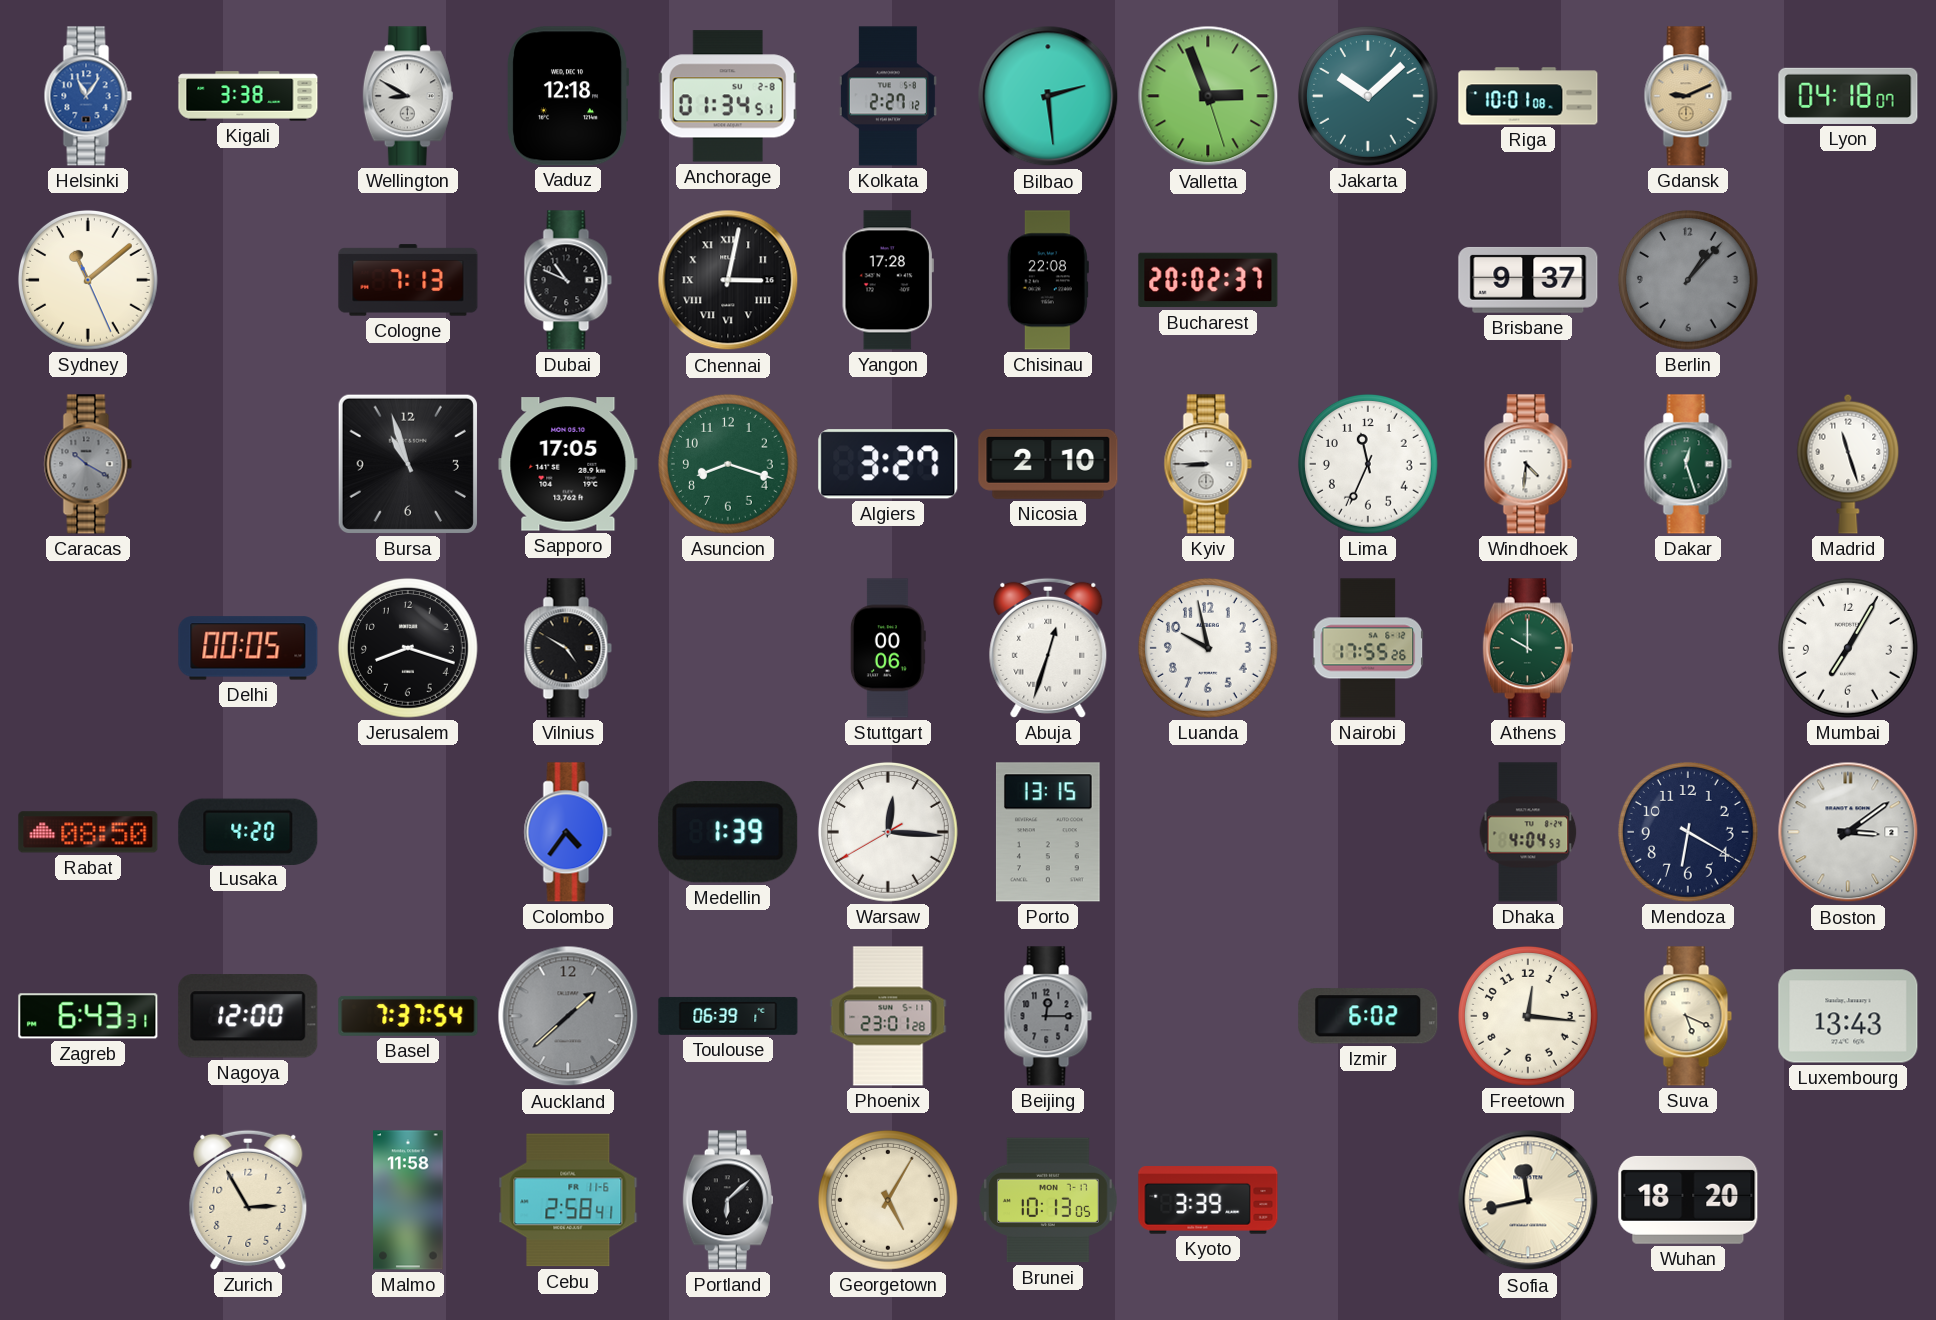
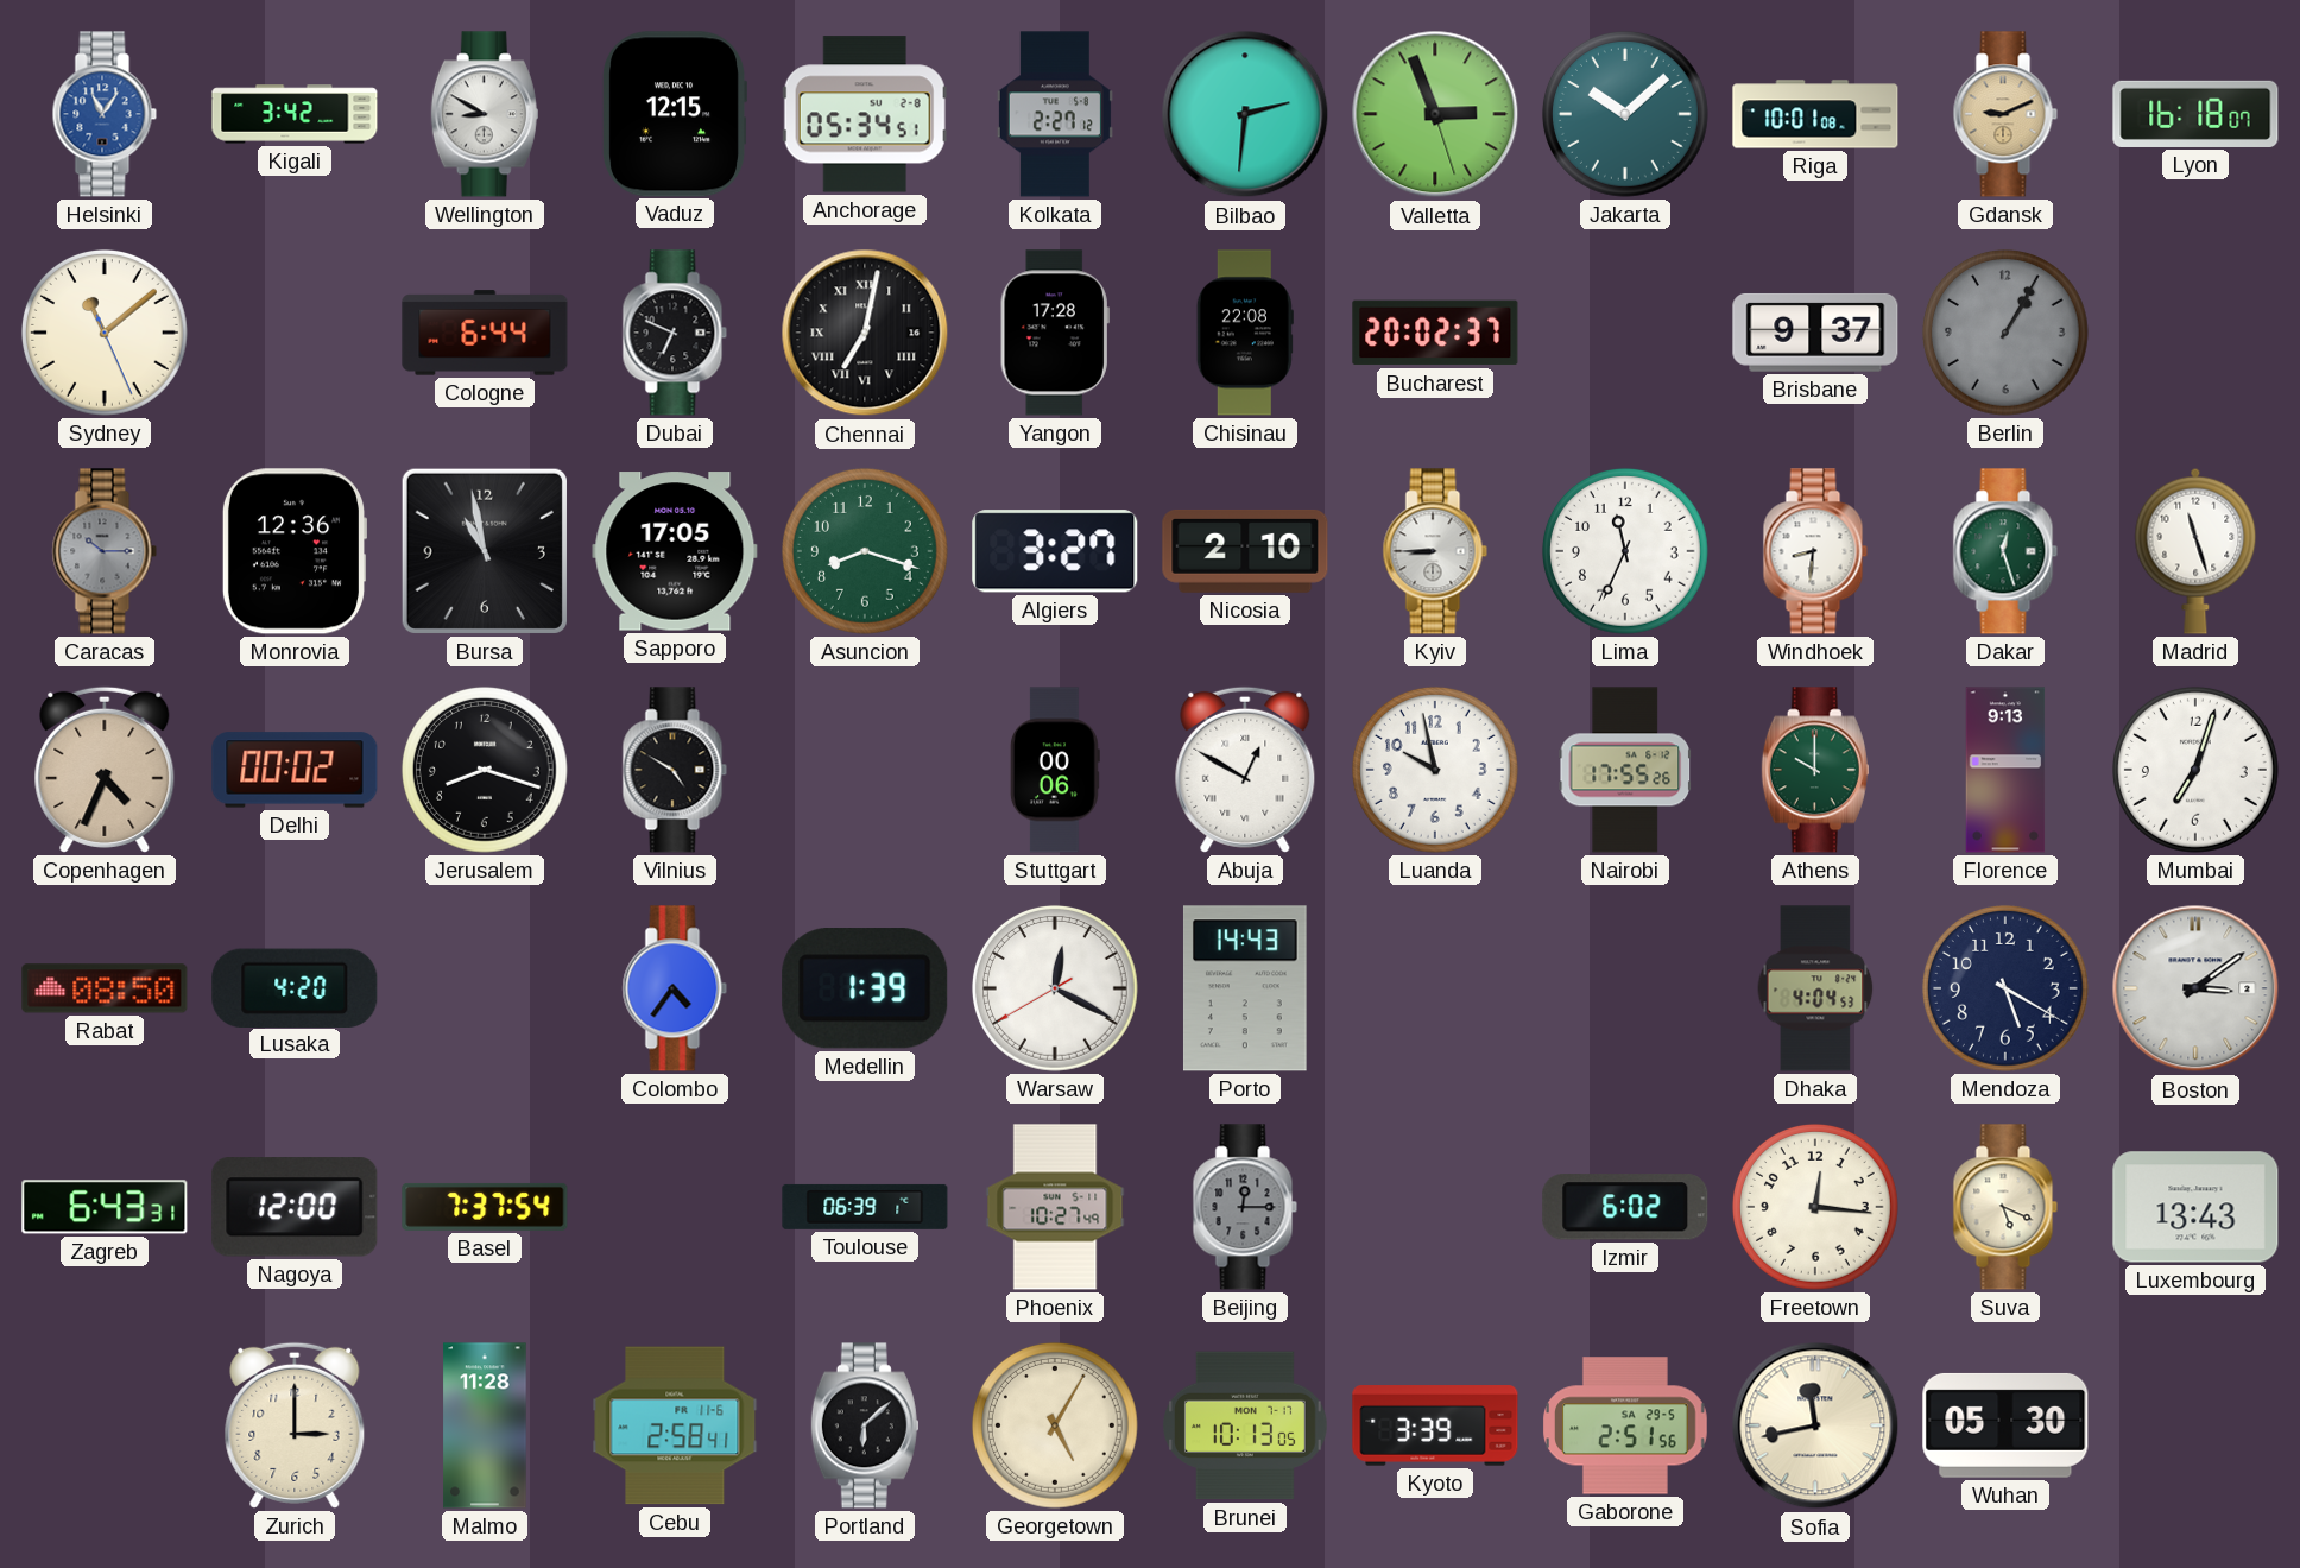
Kigali: 3:38 -> 3:42 (295, 114)
Vaduz: 12:18 -> 12:15 (675, 114)
Anchorage: 01:34 -> 05:34 (865, 114)
Bilbao: 2:29 -> 2:31 (1245, 114)
Lyon: 04:18 -> 16:18 (2195, 114)
Cologne: 7:13 -> 6:44 (485, 333)
Dubai: 10:49 -> 6:49 (675, 333)
Chennai: 3:02 -> 7:02 (865, 333)
Berlin: 1:07 -> 1:05 (2005, 333)
Caracas: 10:20 -> 10:15 (105, 551)
Monrovia: none -> 12:36 (293, 551)
Bursa: 10:57 -> 10:58 (485, 551)
Windhoek: 4:31 -> 8:31 (1815, 551)
Copenhagen: none -> 4:34 (105, 770)
Delhi: 00:05 -> 00:02 (295, 770)
Abuja: 12:33 -> 12:50 (1245, 770)
Florence: none -> 9:13 (2005, 770)
Mumbai: 7:05 -> 7:03 (2195, 770)
Warsaw: 12:15 -> 12:19 (1055, 988)
Porto: 13:15 -> 14:43 (1245, 988)
Mendoza: 6:20 -> 5:20 (2005, 988)
Auckland: 1:38 -> none (568, 1016)
Phoenix: 23:01 -> 10:27 (1055, 1207)
Zurich: 2:55 -> 3:00 (295, 1425)
Malmo: 11:58 -> 11:28 (485, 1425)
Gaborone: none -> 2:51 (1626, 1425)
Wuhan: 18:20 -> 05:30 (2005, 1425)
